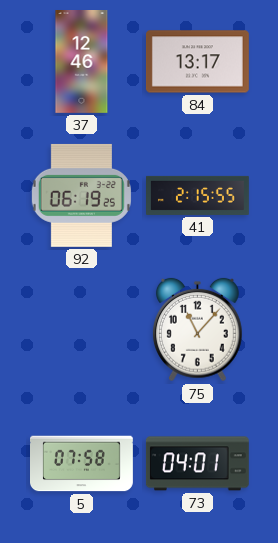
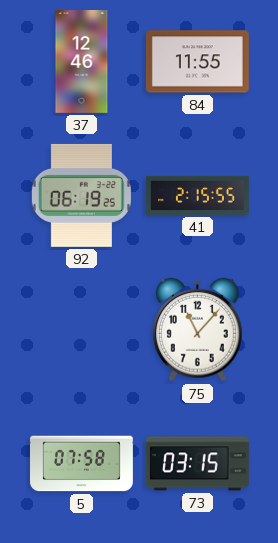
84: 13:17 -> 11:55 (197, 62)
73: 04:01 -> 03:15 (197, 464)
